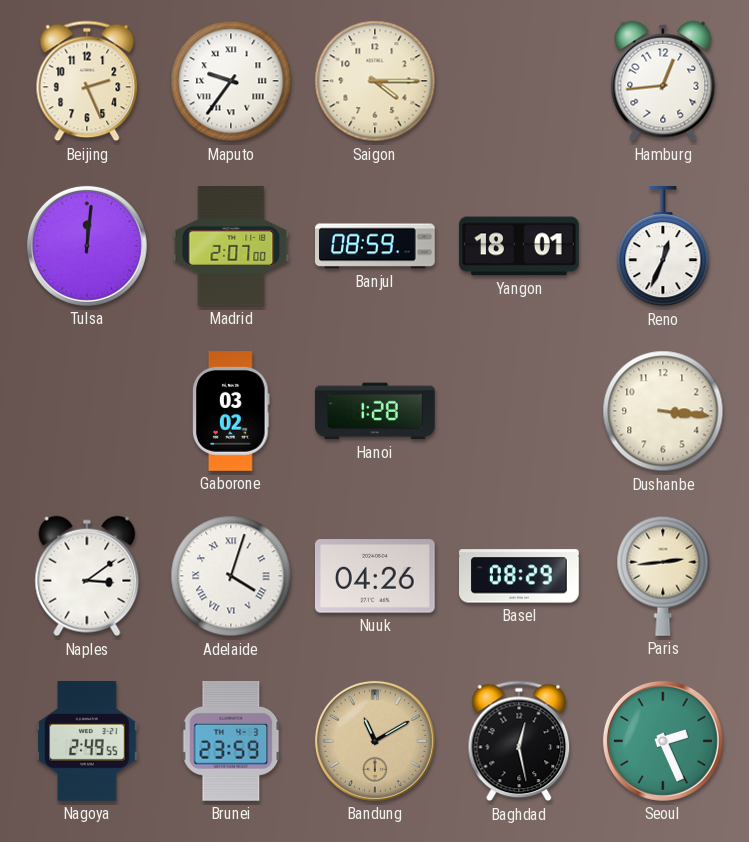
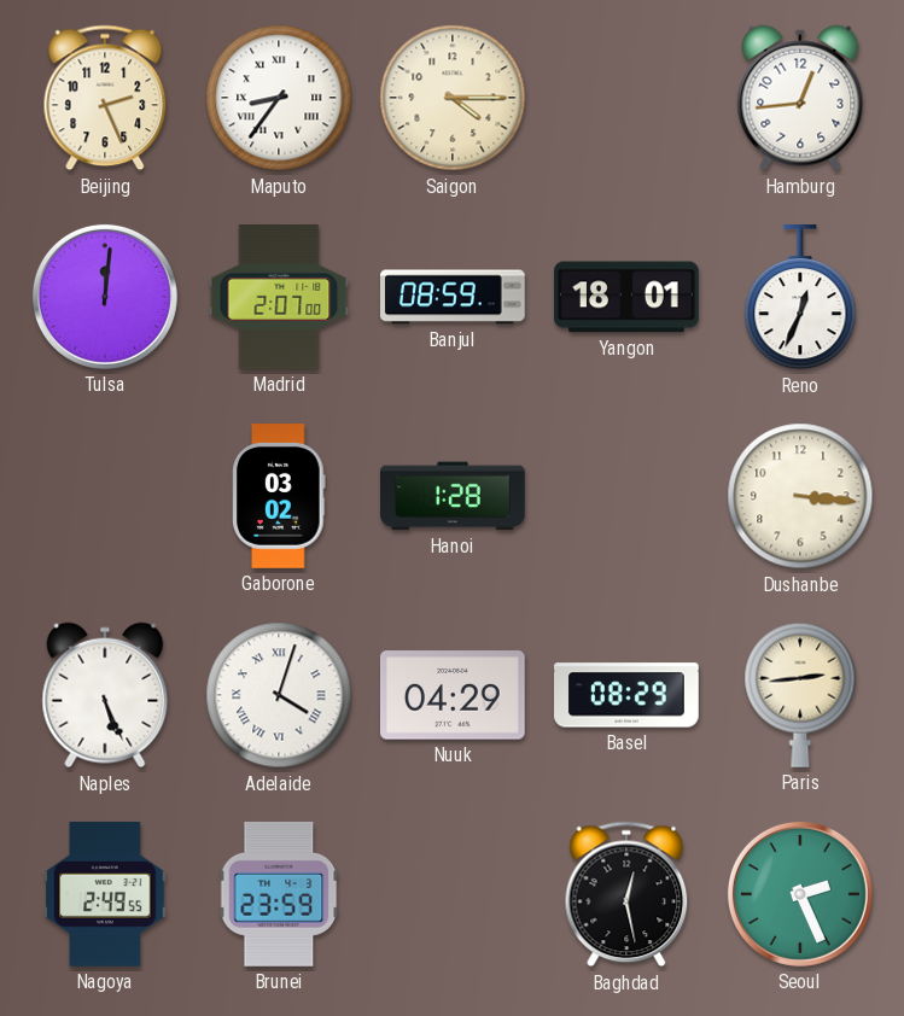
Maputo: 9:36 -> 8:36 (279, 98)
Naples: 3:09 -> 5:26 (105, 695)
Nuuk: 04:26 -> 04:29 (454, 695)
Bandung: 11:10 -> none (375, 741)
